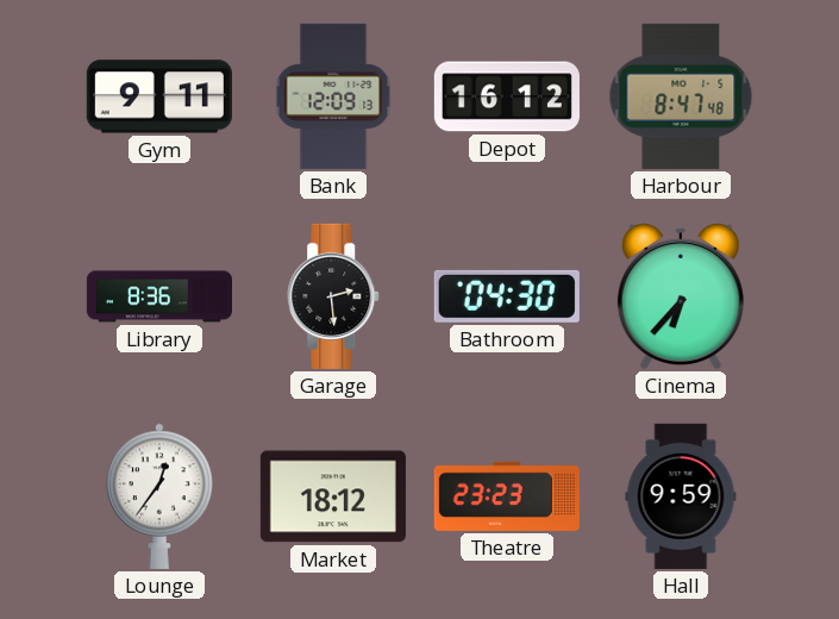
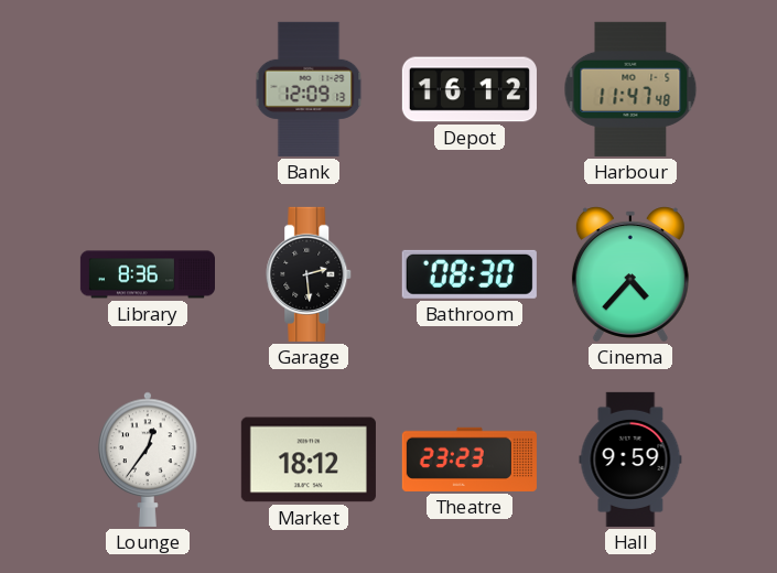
Gym: 9:11 -> none (159, 96)
Harbour: 8:47 -> 11:47 (630, 89)
Bathroom: 04:30 -> 08:30 (470, 274)
Cinema: 6:37 -> 4:37 (630, 274)
